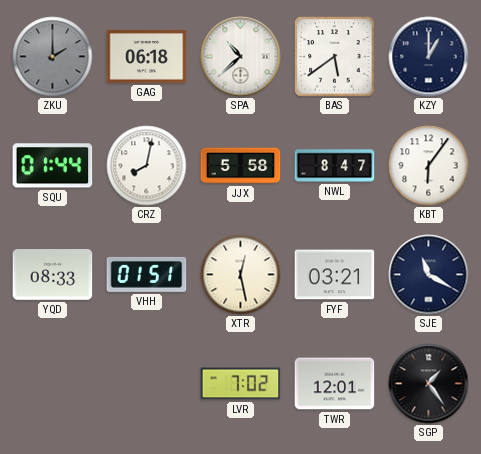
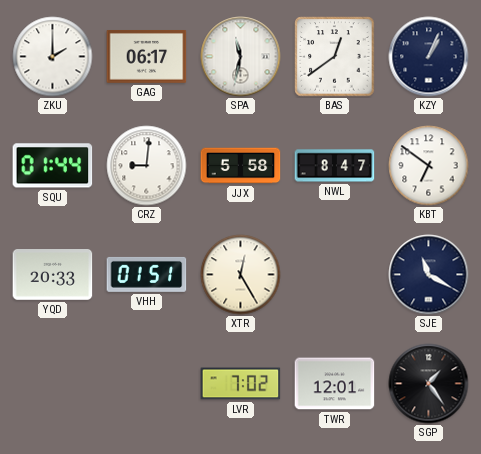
ZKU dial: grey -> white (53, 57)
GAG: 06:18 -> 06:17 (147, 56)
SPA: 10:38 -> 11:32 (241, 57)
BAS: 5:39 -> 12:39 (335, 57)
KZY: 1:00 -> 1:04 (429, 57)
CRZ: 8:02 -> 9:01 (147, 166)
KBT: 6:06 -> 6:51 (429, 166)
YQD: 08:33 -> 20:33 (53, 275)
XTR: 12:28 -> 12:25 (241, 275)
FYF: 03:21 -> none (335, 275)
